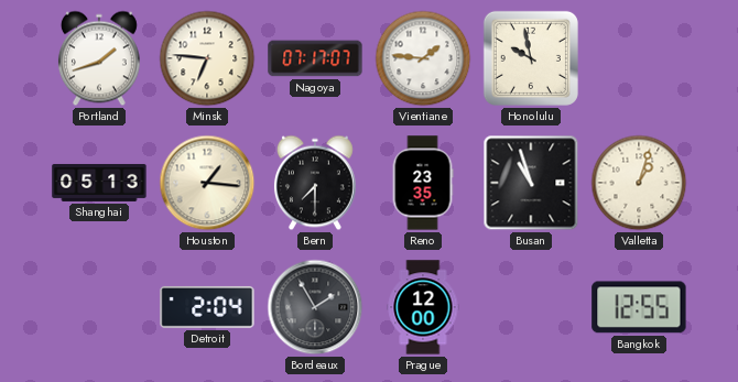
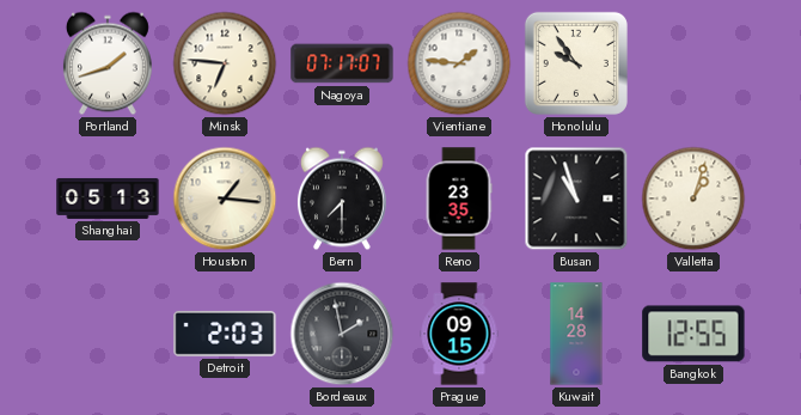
Honolulu: 9:58 -> 9:54 (576, 63)
Detroit: 2:04 -> 2:03 (225, 334)
Bordeaux: 1:55 -> 1:58 (342, 334)
Prague: 12:00 -> 09:15 (459, 334)
Kuwait: none -> 14:28 (576, 334)
